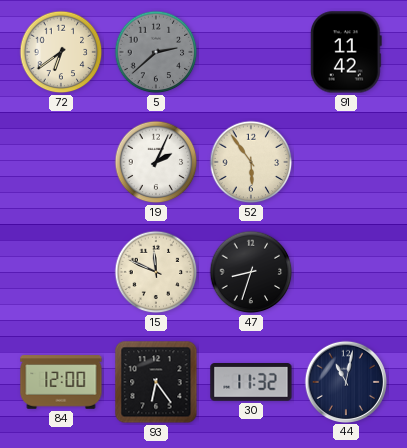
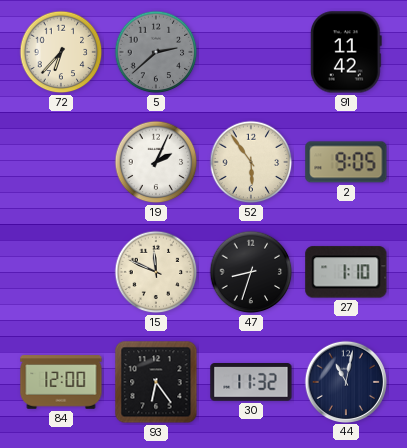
72: 6:39 -> 6:37 (61, 52)
2: none -> 9:05 (346, 162)
27: none -> 1:10 (346, 272)
